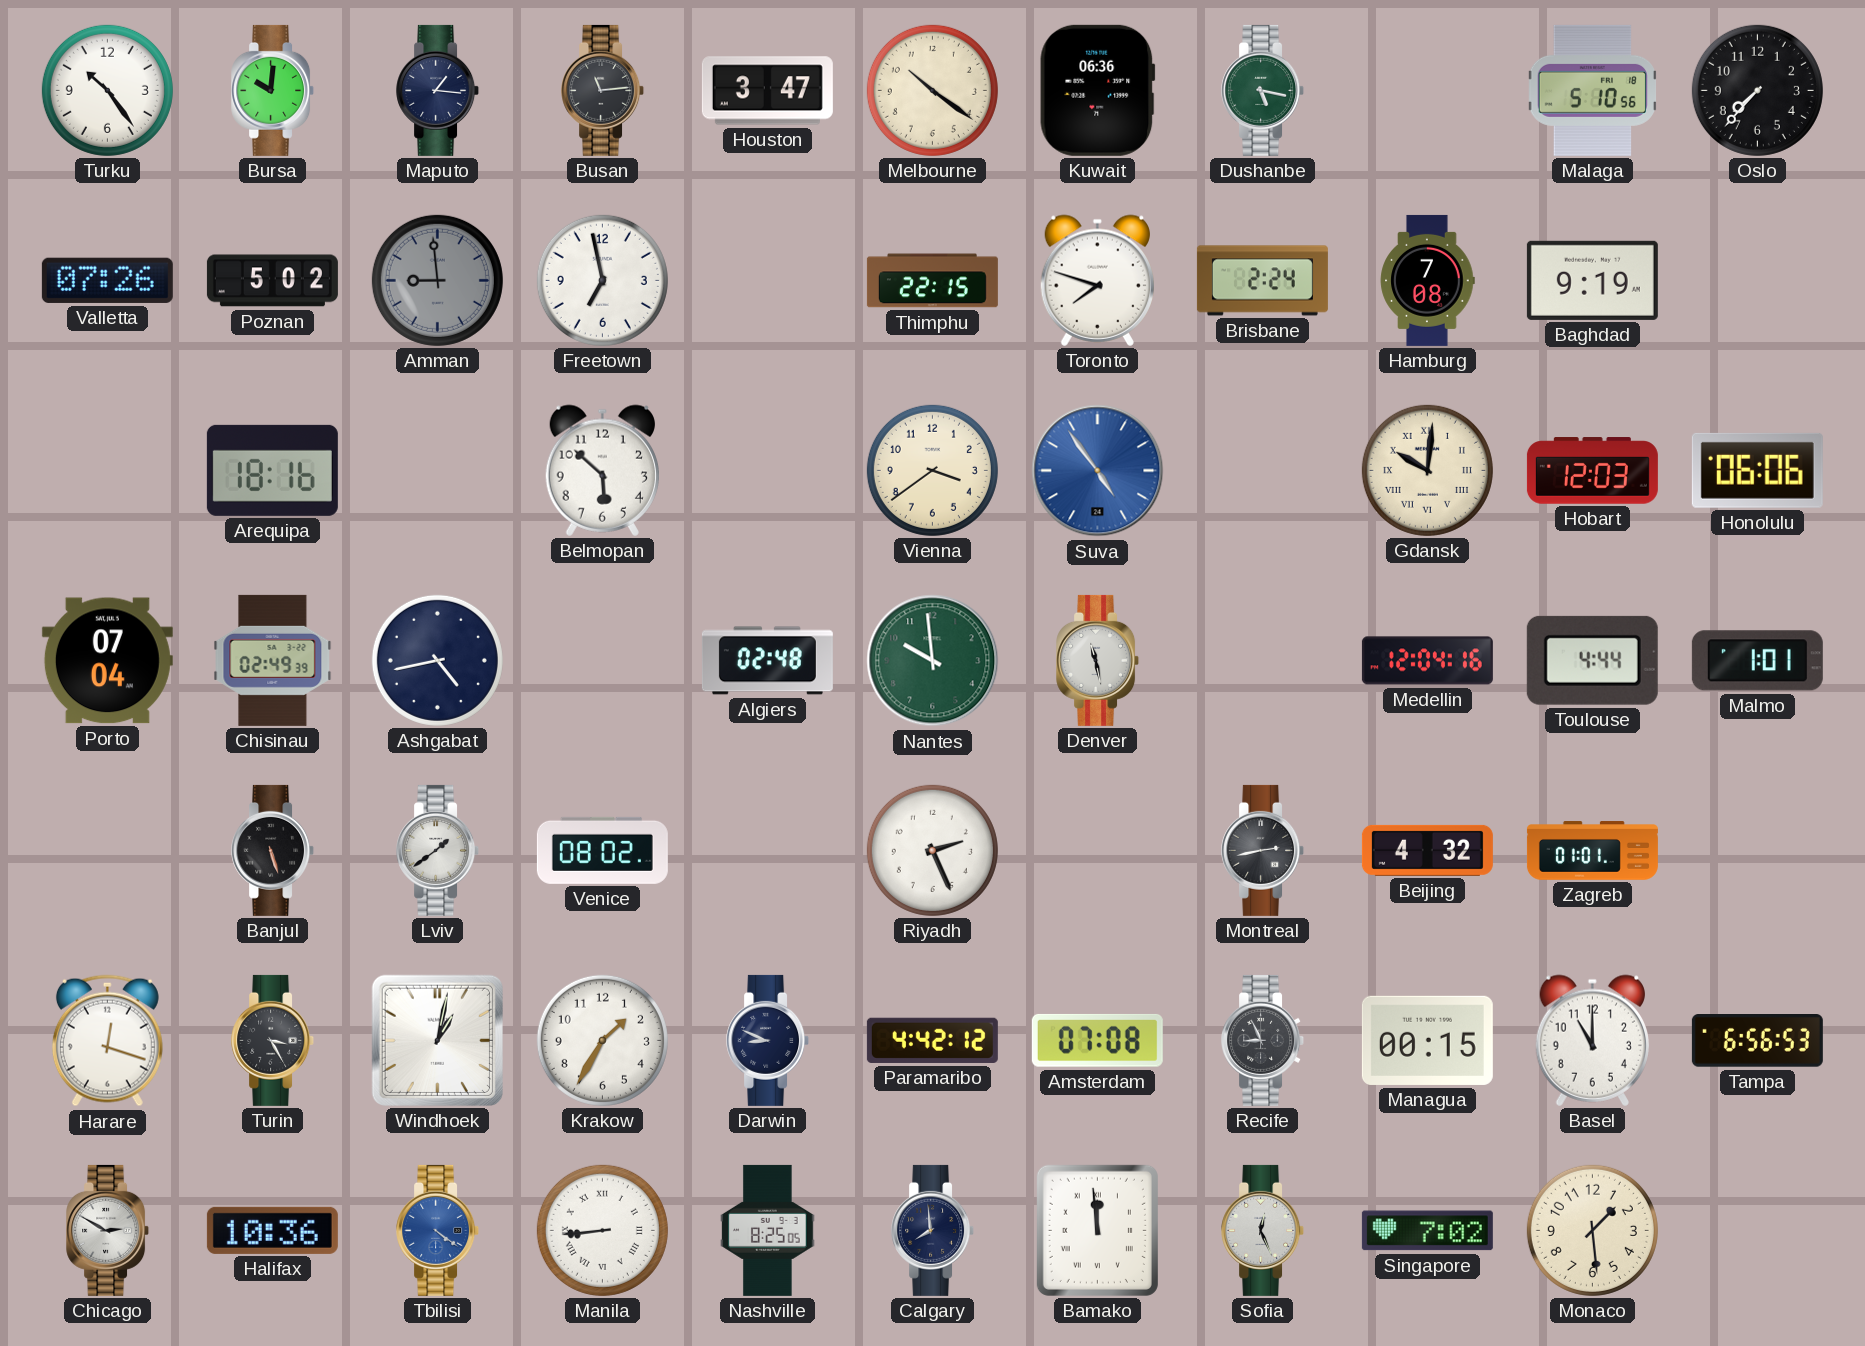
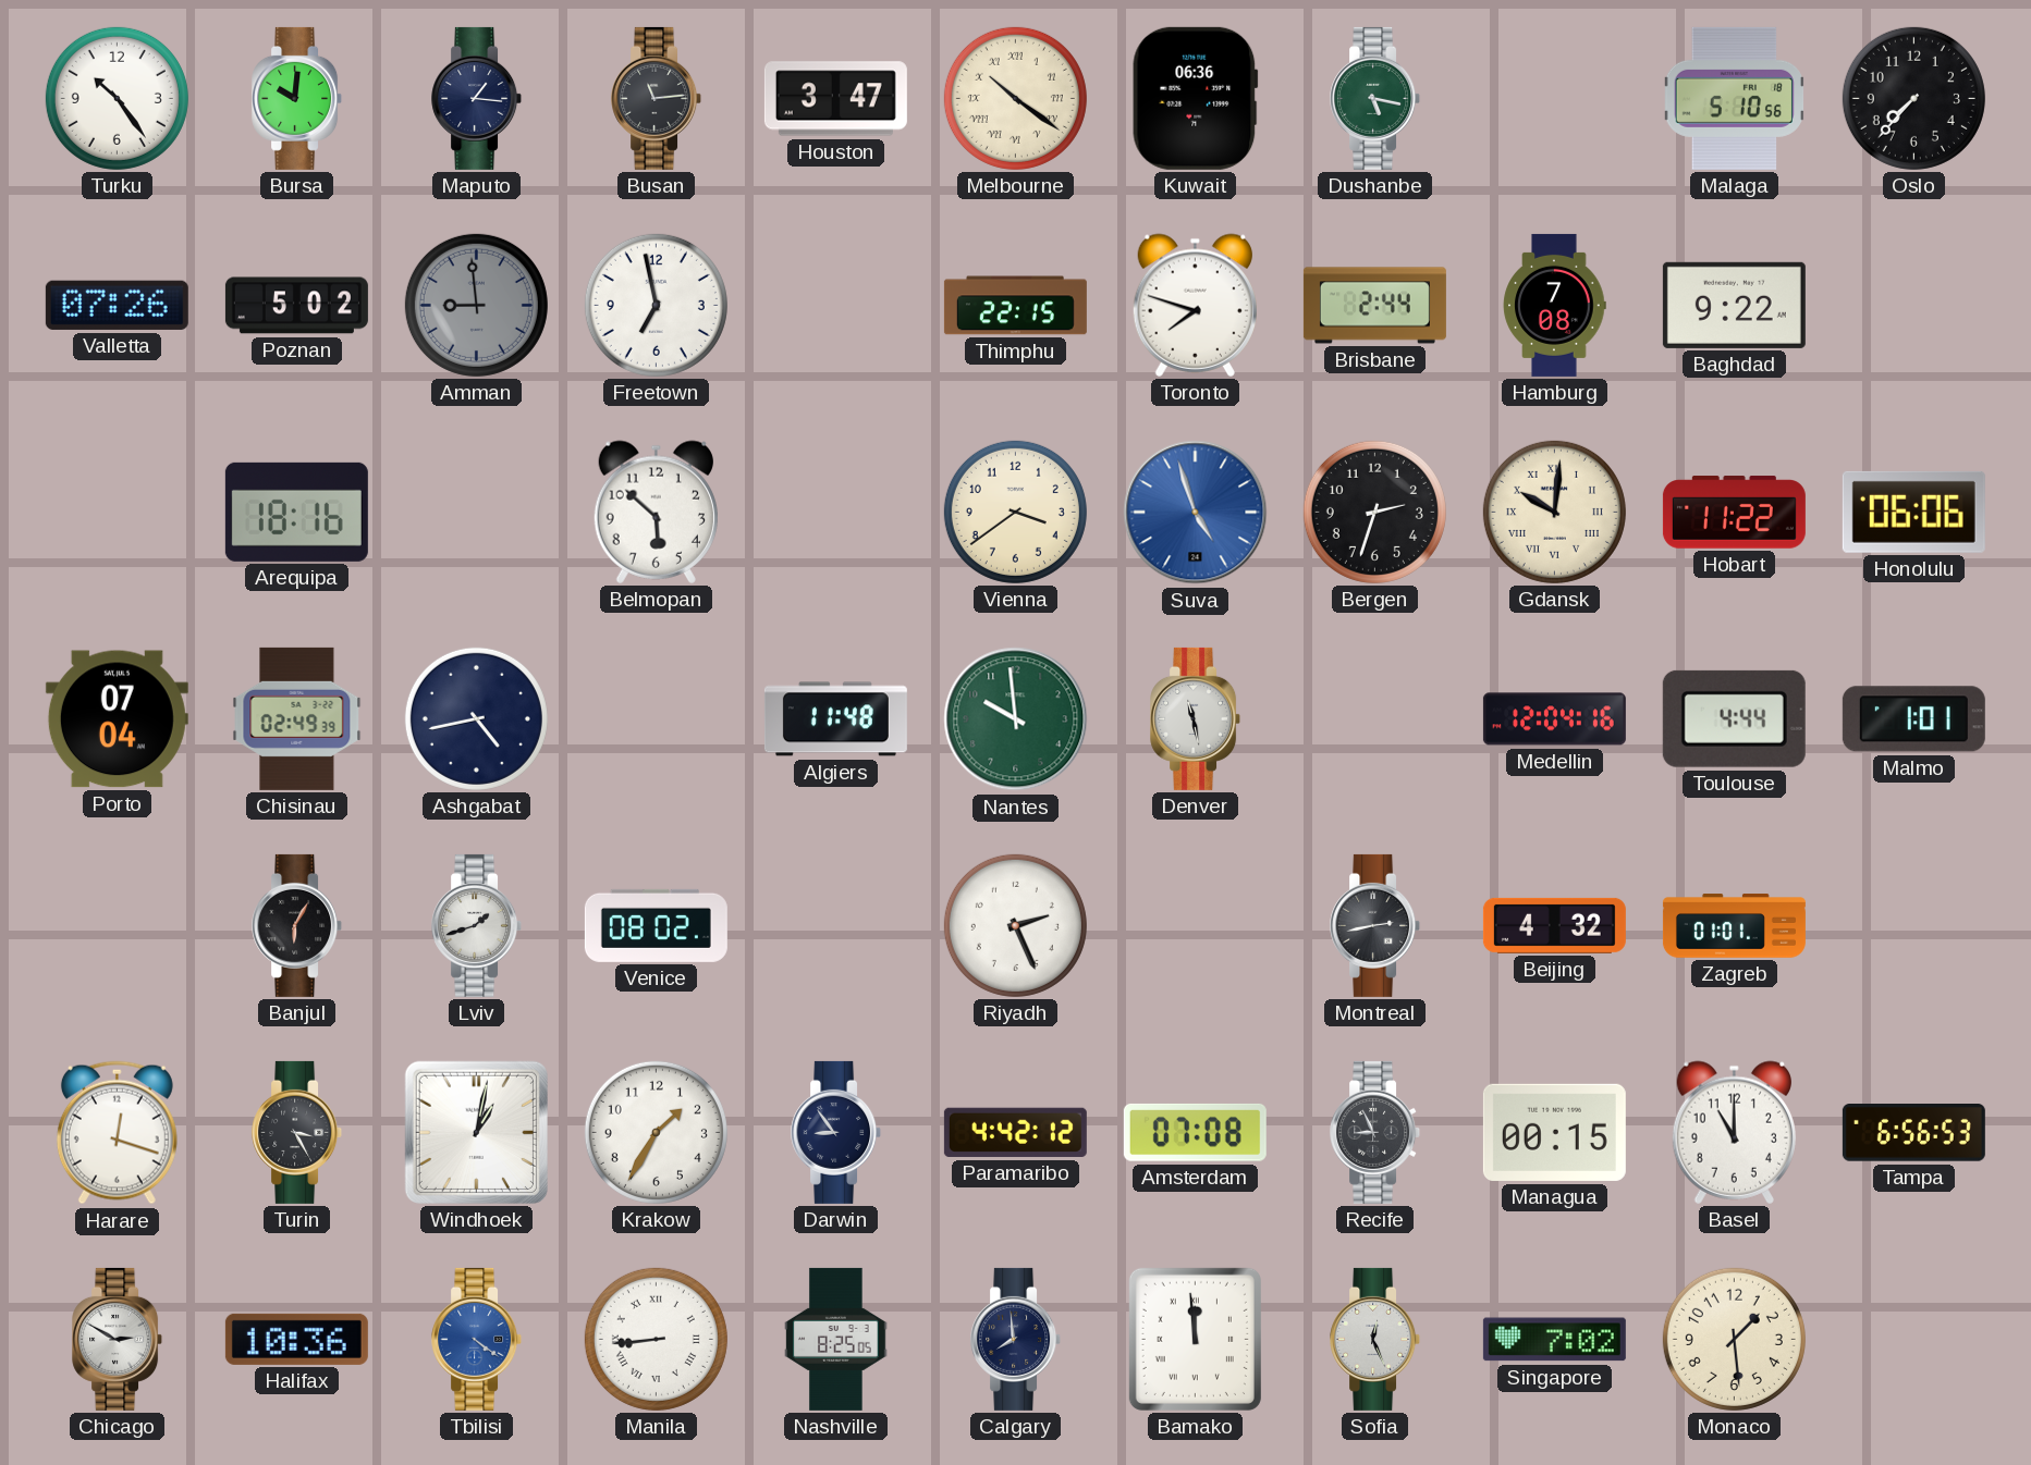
Melbourne numerals: Arabic -> Roman (1015, 98)
Brisbane: 2:24 -> 2:44 (1374, 306)
Baghdad: 9:19 -> 9:22 (1734, 305)
Suva: 4:54 -> 4:57 (1196, 513)
Bergen: none -> 2:33 (1374, 512)
Hobart: 12:03 -> 11:22 (1734, 513)
Algiers: 02:48 -> 11:48 (835, 719)
Banjul: 5:27 -> 6:05 (297, 925)
Lviv: 1:39 -> 1:42 (477, 925)
Darwin: 8:49 -> 8:54 (836, 1132)
